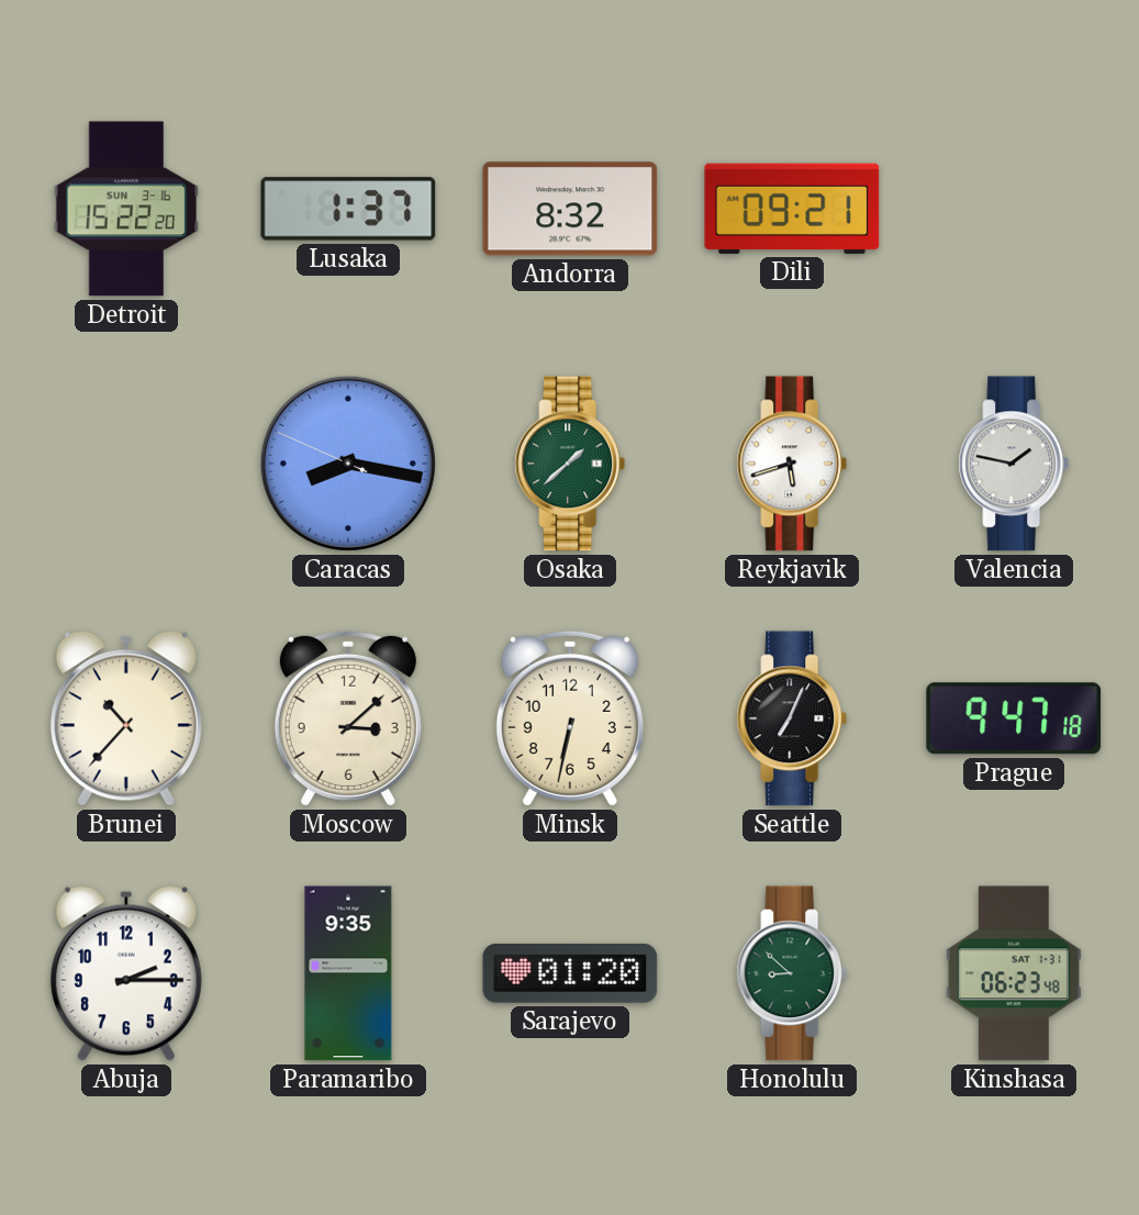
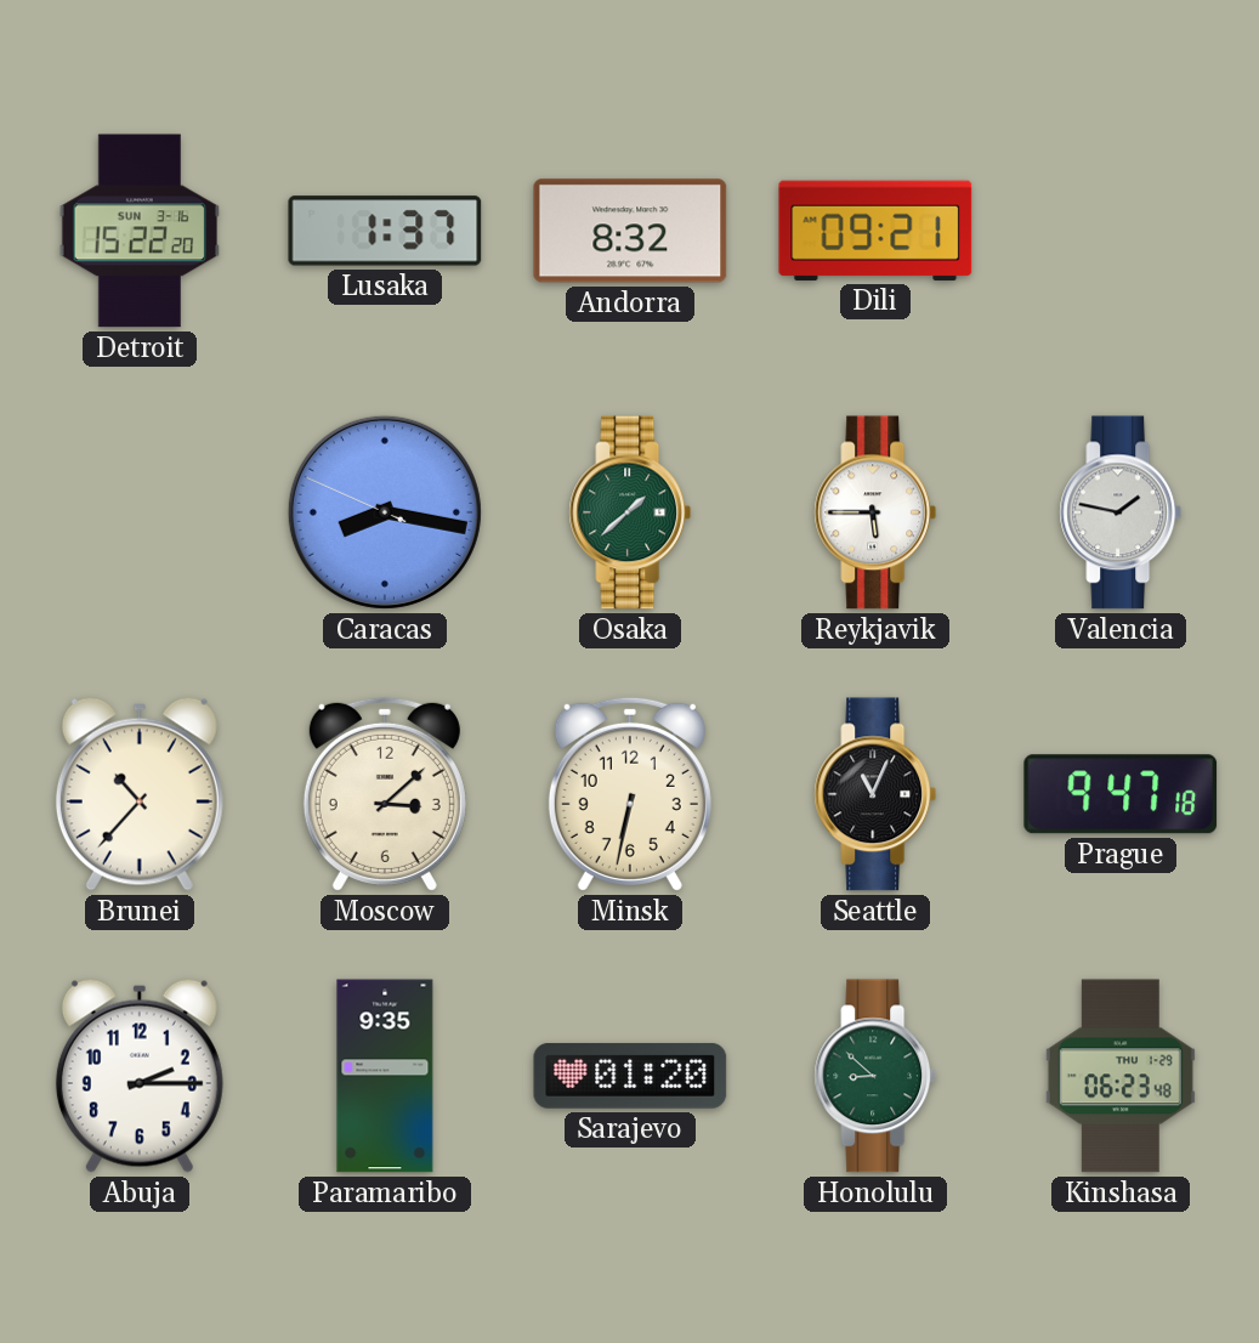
Reykjavik: 5:42 -> 5:45 (875, 512)
Seattle: 7:04 -> 11:04 (875, 794)
Kinshasa date: SAT 1-31 -> THU 1-29 (1121, 1076)
